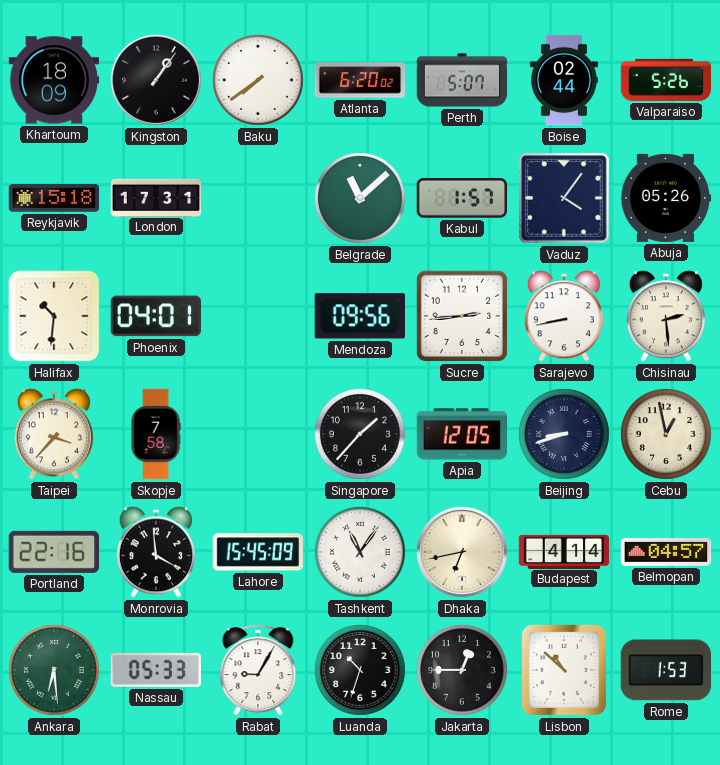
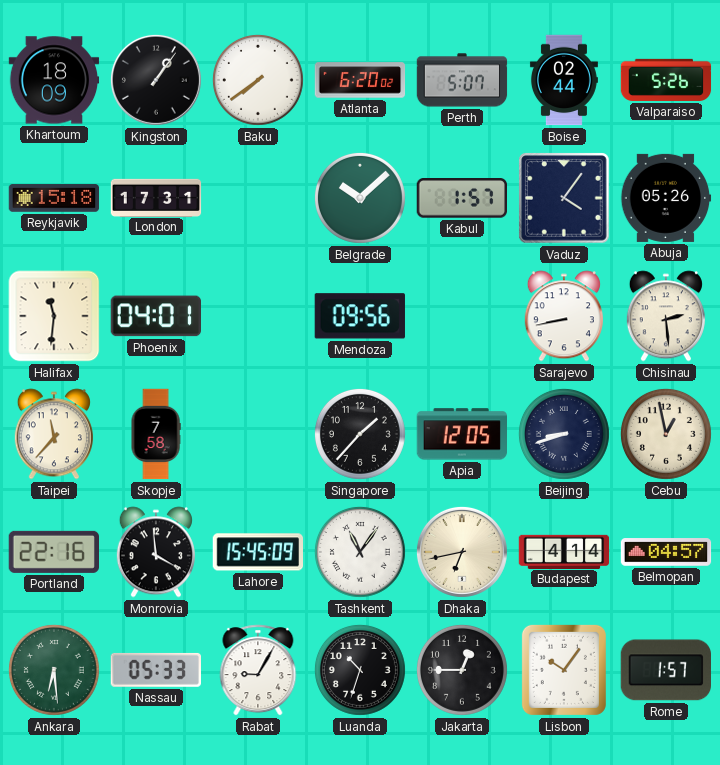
Belgrade: 11:08 -> 10:08 (360, 198)
Halifax: 10:31 -> 11:31 (54, 316)
Sucre: 2:44 -> none (462, 316)
Taipei: 3:37 -> 11:37 (54, 434)
Lisbon: 10:52 -> 10:06 (564, 670)
Rome: 1:53 -> 1:57 (665, 670)
